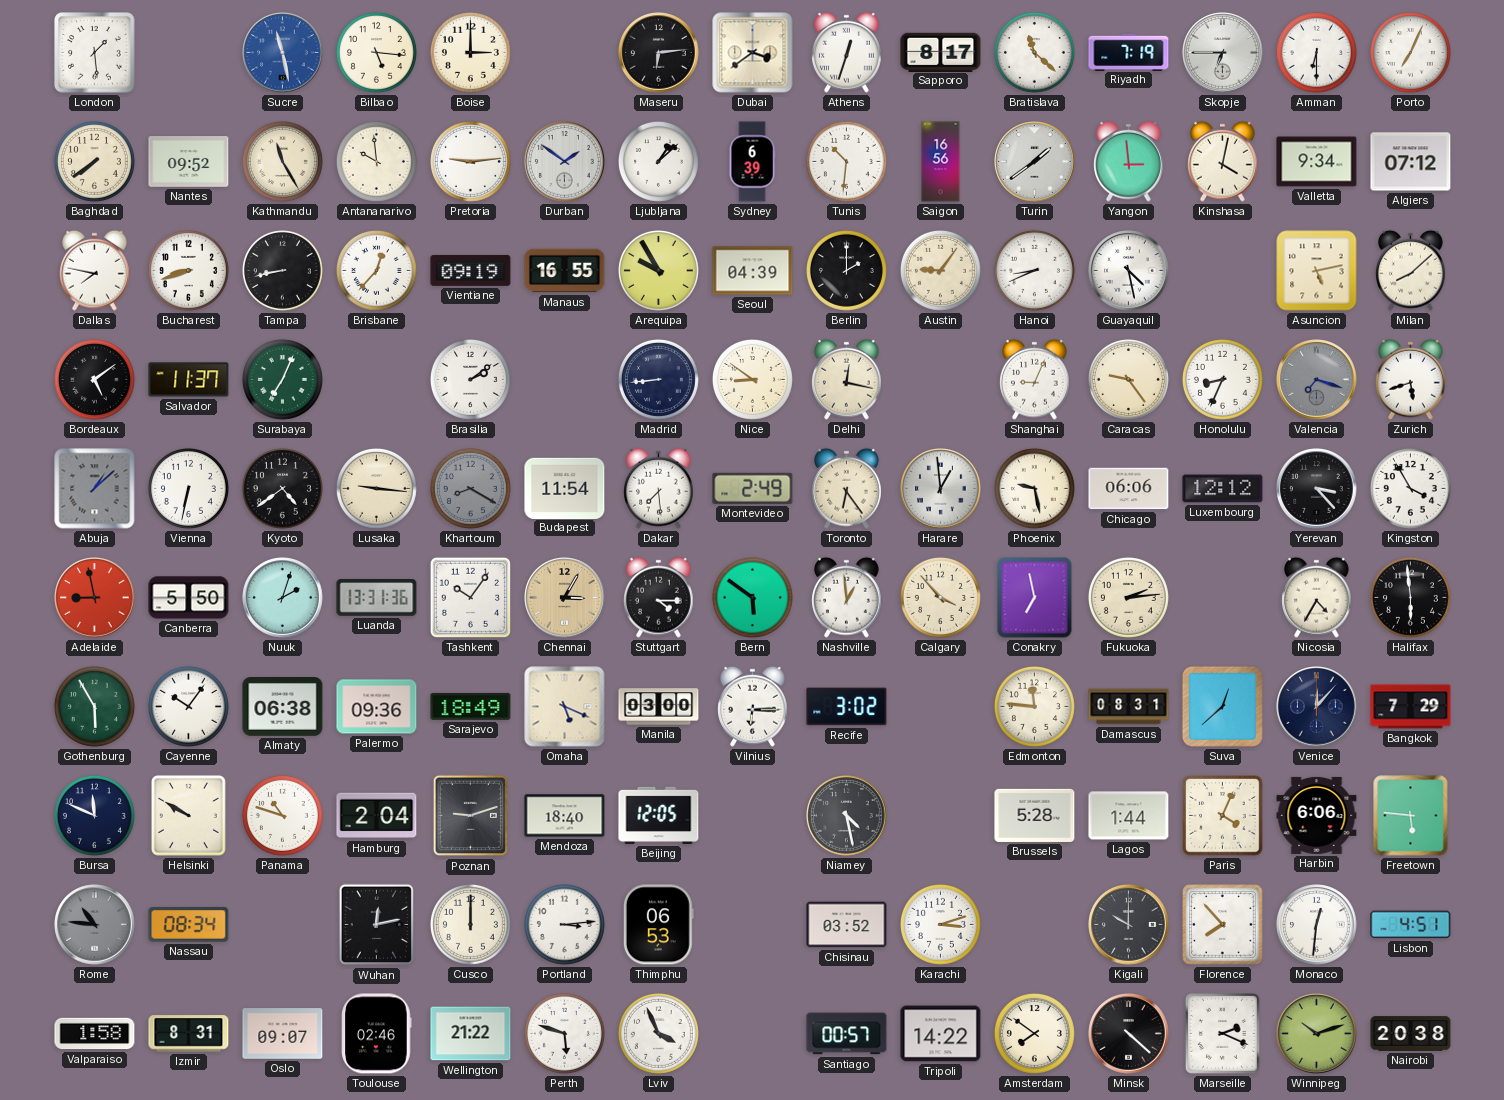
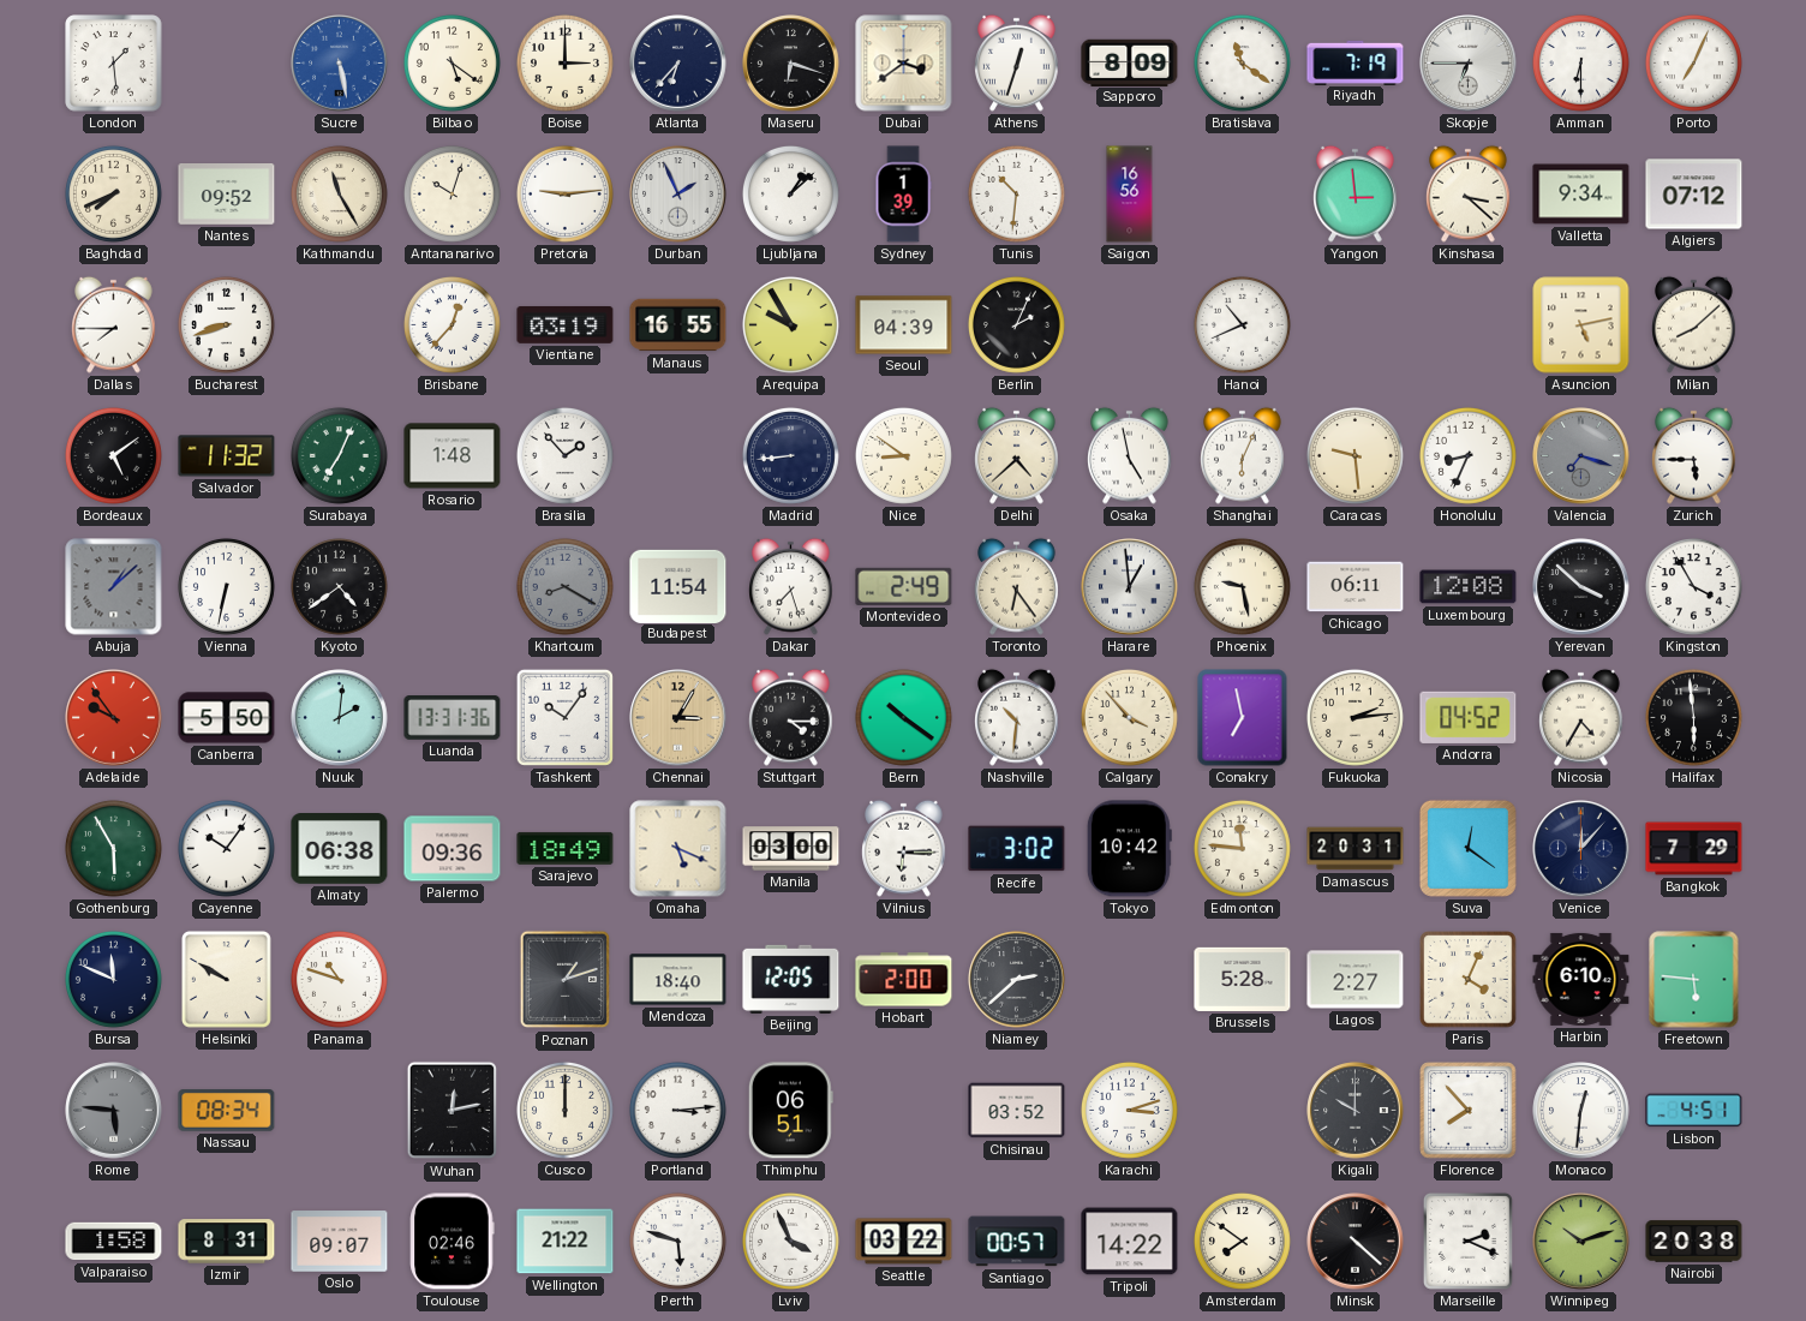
Sucre: 11:28 -> 5:28 (340, 64)
Bilbao: 5:16 -> 5:21 (451, 62)
Atlanta: none -> 6:37 (678, 64)
Maseru: 6:14 -> 6:18 (791, 64)
Sapporo: 8:17 -> 8:09 (1130, 62)
Bratislava: 11:22 -> 11:21 (1242, 62)
Baghdad: 7:39 -> 7:41 (113, 193)
Antananarivo: 9:59 -> 10:03 (451, 193)
Durban: 1:51 -> 1:56 (678, 195)
Sydney: 6:39 -> 1:39 (903, 195)
Turin: 1:39 -> none (1035, 162)
Kinshasa: 4:02 -> 3:22 (1469, 193)
Dallas: 7:47 -> 7:45 (114, 324)
Tampa: 8:43 -> none (282, 270)
Vientiane: 09:19 -> 03:19 (566, 324)
Berlin: 2:00 -> 2:04 (1016, 324)
Austin: 9:06 -> none (940, 270)
Hanoi: 8:41 -> 10:41 (1242, 324)
Guayaquil: 4:28 -> none (1129, 271)
Salvador: 11:37 -> 11:32 (227, 456)
Rosario: none -> 1:48 (453, 456)
Brasilia: 2:09 -> 1:53 (564, 455)
Delhi: 12:17 -> 4:38 (1017, 455)
Osaka: none -> 4:58 (1130, 455)
Shanghai: 9:04 -> 6:04 (1243, 455)
Caracas: 9:24 -> 9:29 (1354, 455)
Zurich: 5:42 -> 5:45 (1694, 455)
Lusaka: 9:16 -> none (376, 488)
Dakar: 7:29 -> 7:27 (791, 586)
Chicago: 06:06 -> 06:11 (1356, 587)
Luxembourg: 12:12 -> 12:08 (1469, 587)
Yerevan: 3:23 -> 3:52 (1581, 587)
Adelaide: 8:58 -> 9:54 (114, 718)
Nuuk: 2:03 -> 2:01 (340, 718)
Bern: 5:51 -> 10:21 (903, 717)
Nashville: 12:59 -> 10:31 (1017, 717)
Andorra: none -> 04:52 (1469, 717)
Tokyo: none -> 10:42 (1129, 849)
Damascus: 08:31 -> 20:31 (1356, 849)
Suva: 12:38 -> 12:21 (1467, 848)
Hamburg: 2:04 -> none (377, 816)
Poznan: 9:12 -> 1:12 (566, 980)
Hobart: none -> 2:00 (904, 980)
Niamey: 4:28 -> 2:38 (1017, 980)
Lagos: 1:44 -> 2:27 (1356, 980)
Harbin: 6:06 -> 6:10 (1581, 979)
Rome: 10:46 -> 5:46 (114, 1111)
Thimphu: 06:53 -> 06:51 (790, 1111)
Seattle: none -> 03:22 (904, 1242)
